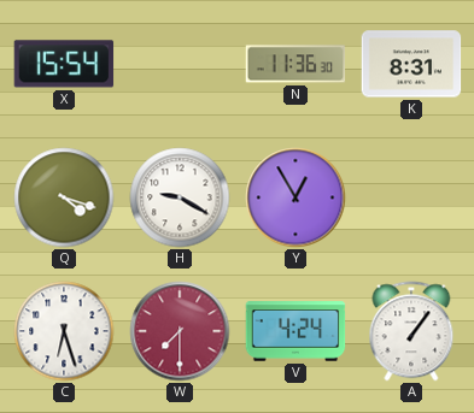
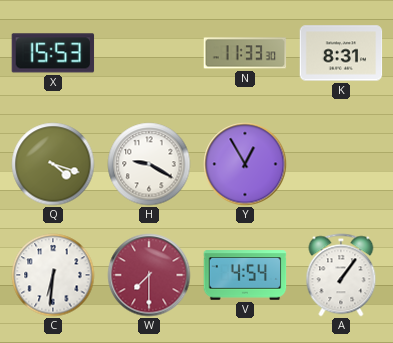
X: 15:54 -> 15:53 (53, 53)
N: 11:36 -> 11:33 (245, 53)
C: 6:27 -> 6:31 (53, 275)
V: 4:24 -> 4:54 (245, 275)
